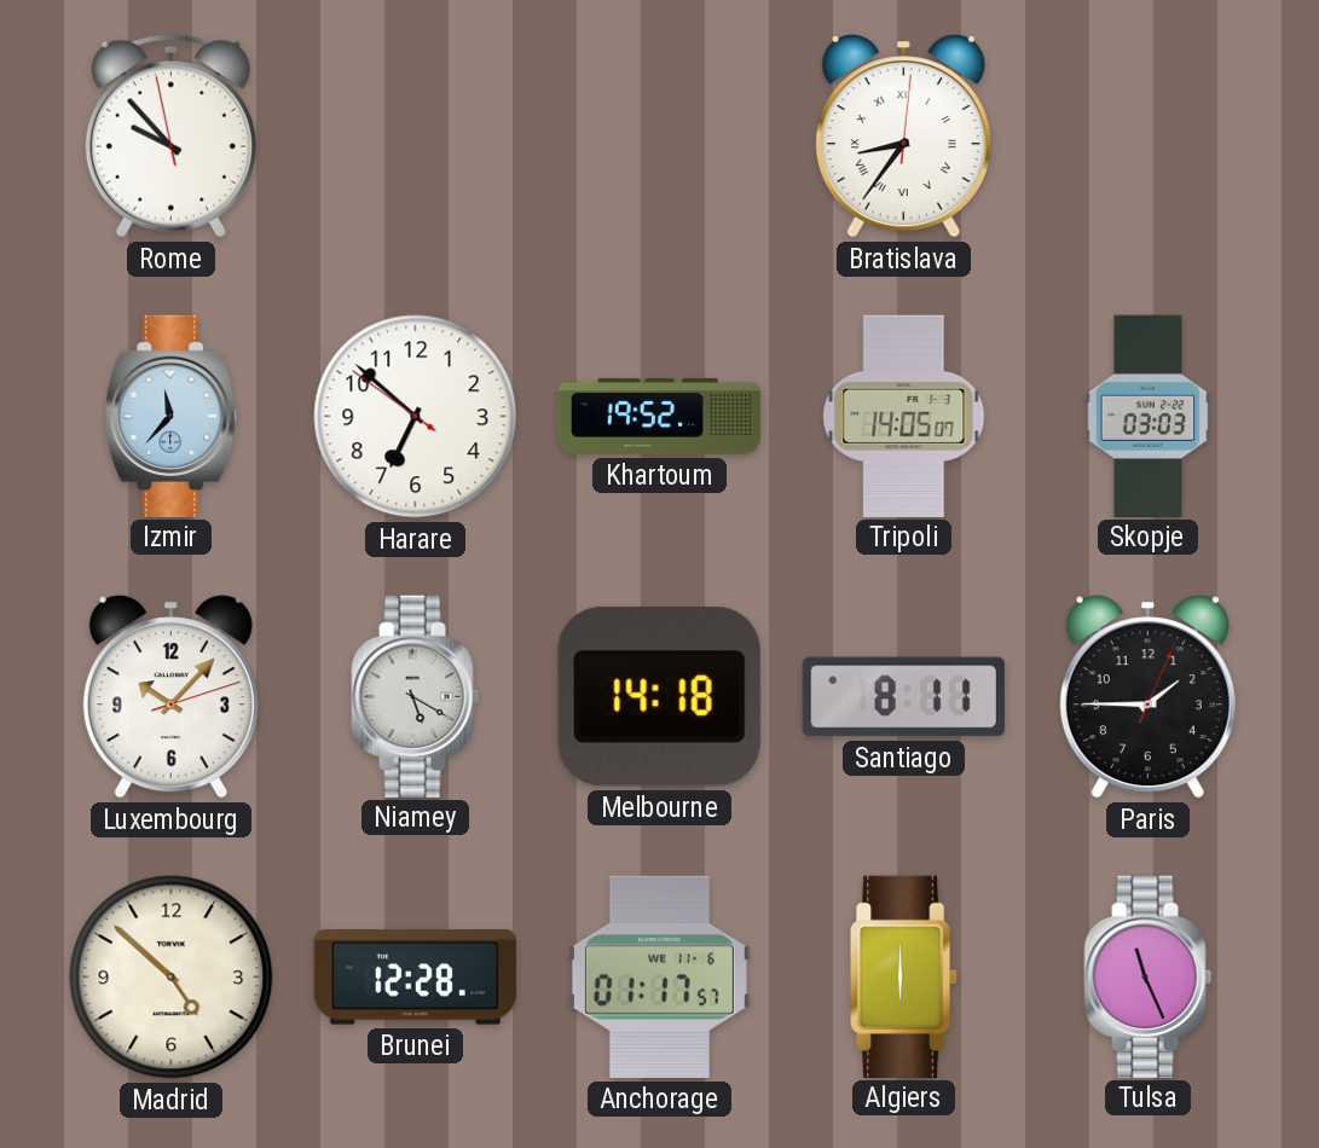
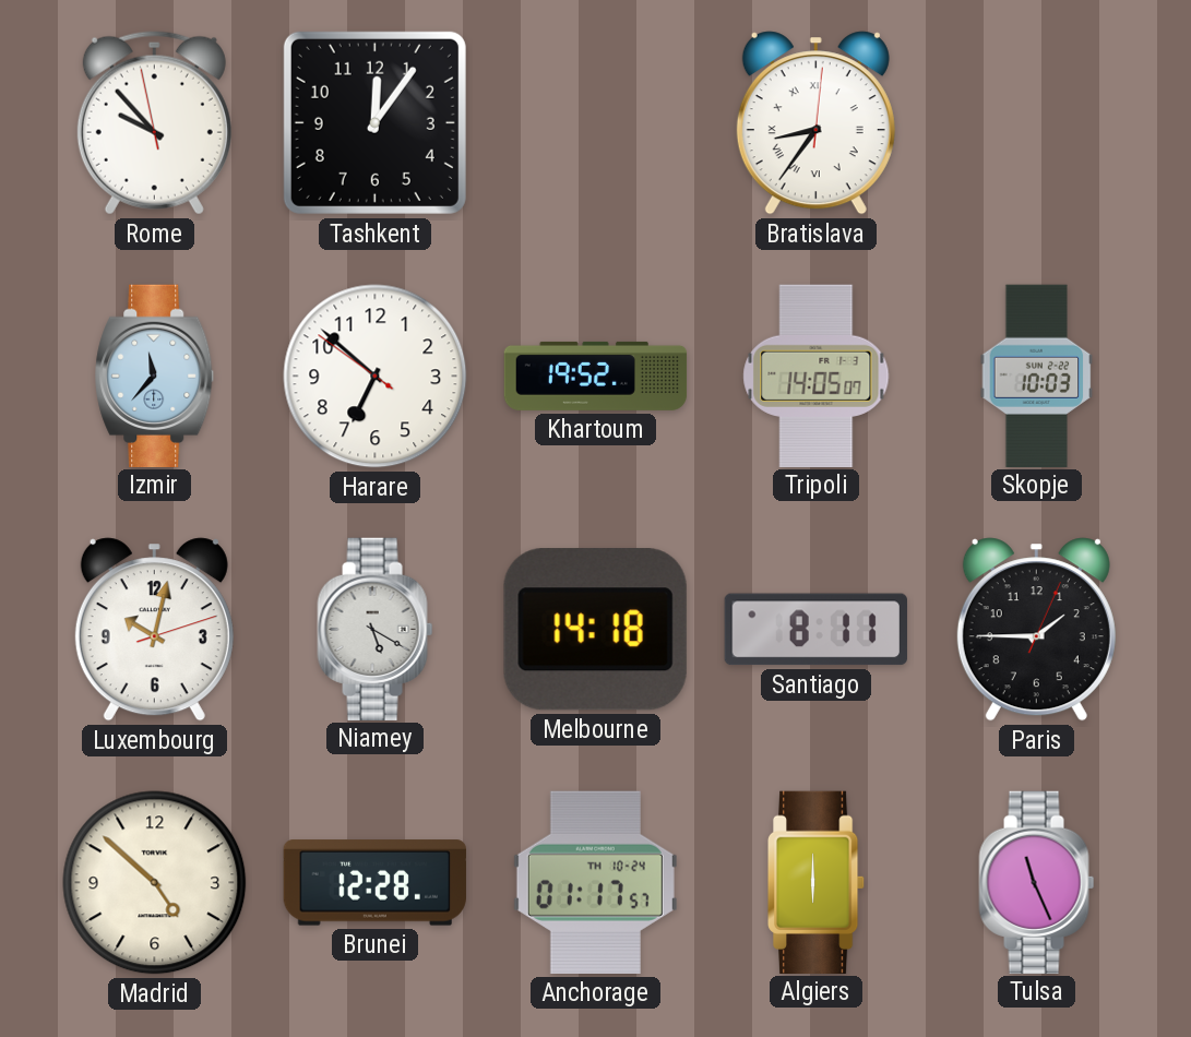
Tashkent: none -> 12:06 (374, 122)
Skopje: 03:03 -> 10:03 (1037, 376)
Luxembourg: 10:07 -> 10:02 (154, 630)
Anchorage date: WE 11-6 -> TH 10-24 (595, 882)
